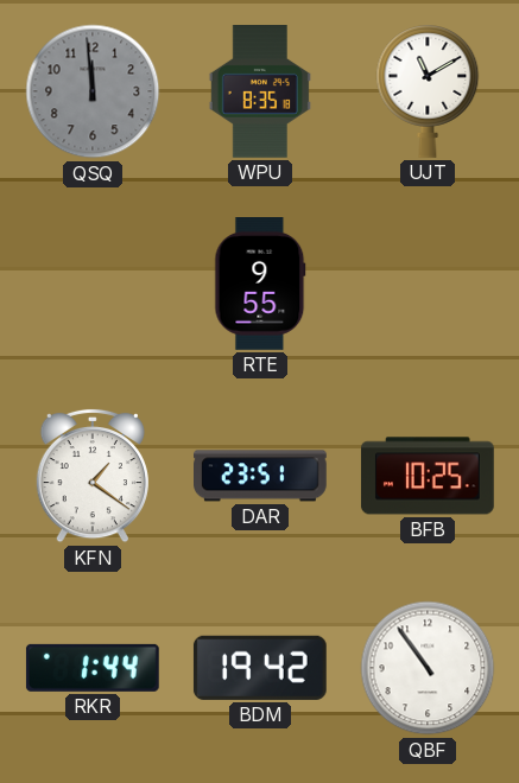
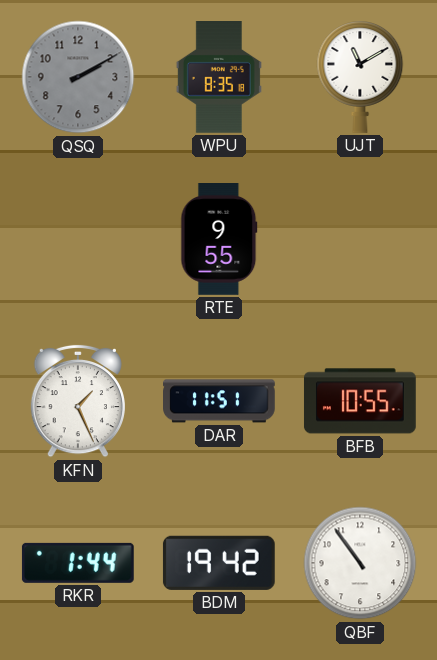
QSQ: 11:59 -> 2:10 (78, 77)
KFN: 1:21 -> 1:26 (78, 401)
DAR: 23:51 -> 11:51 (220, 401)
BFB: 10:25 -> 10:55 (360, 401)
